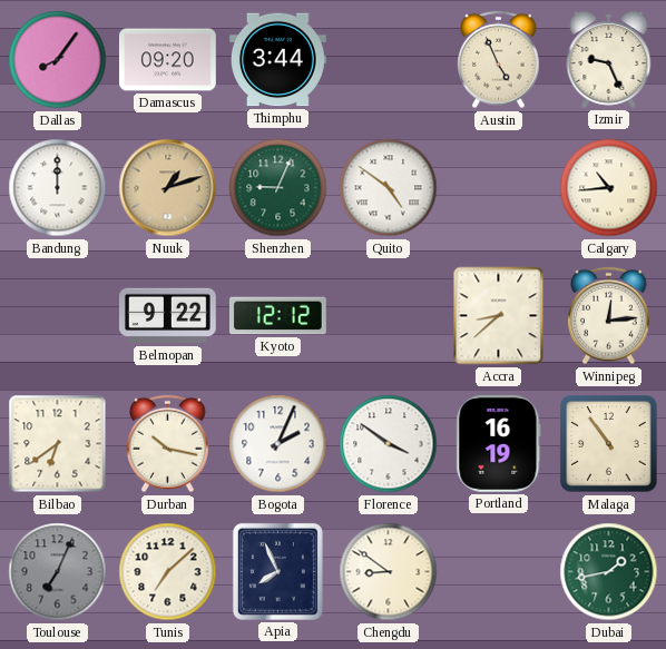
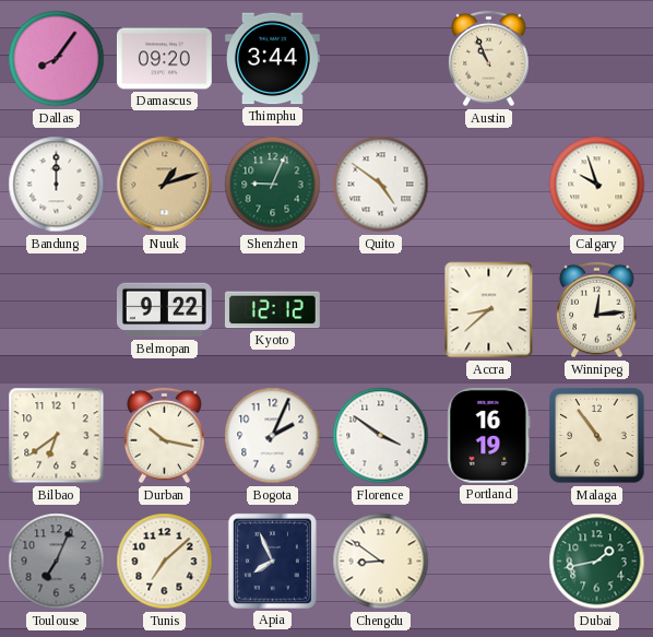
Austin: 4:56 -> 10:56 (489, 59)
Izmir: 9:26 -> none (609, 59)
Calgary: 10:44 -> 9:57 (597, 185)
